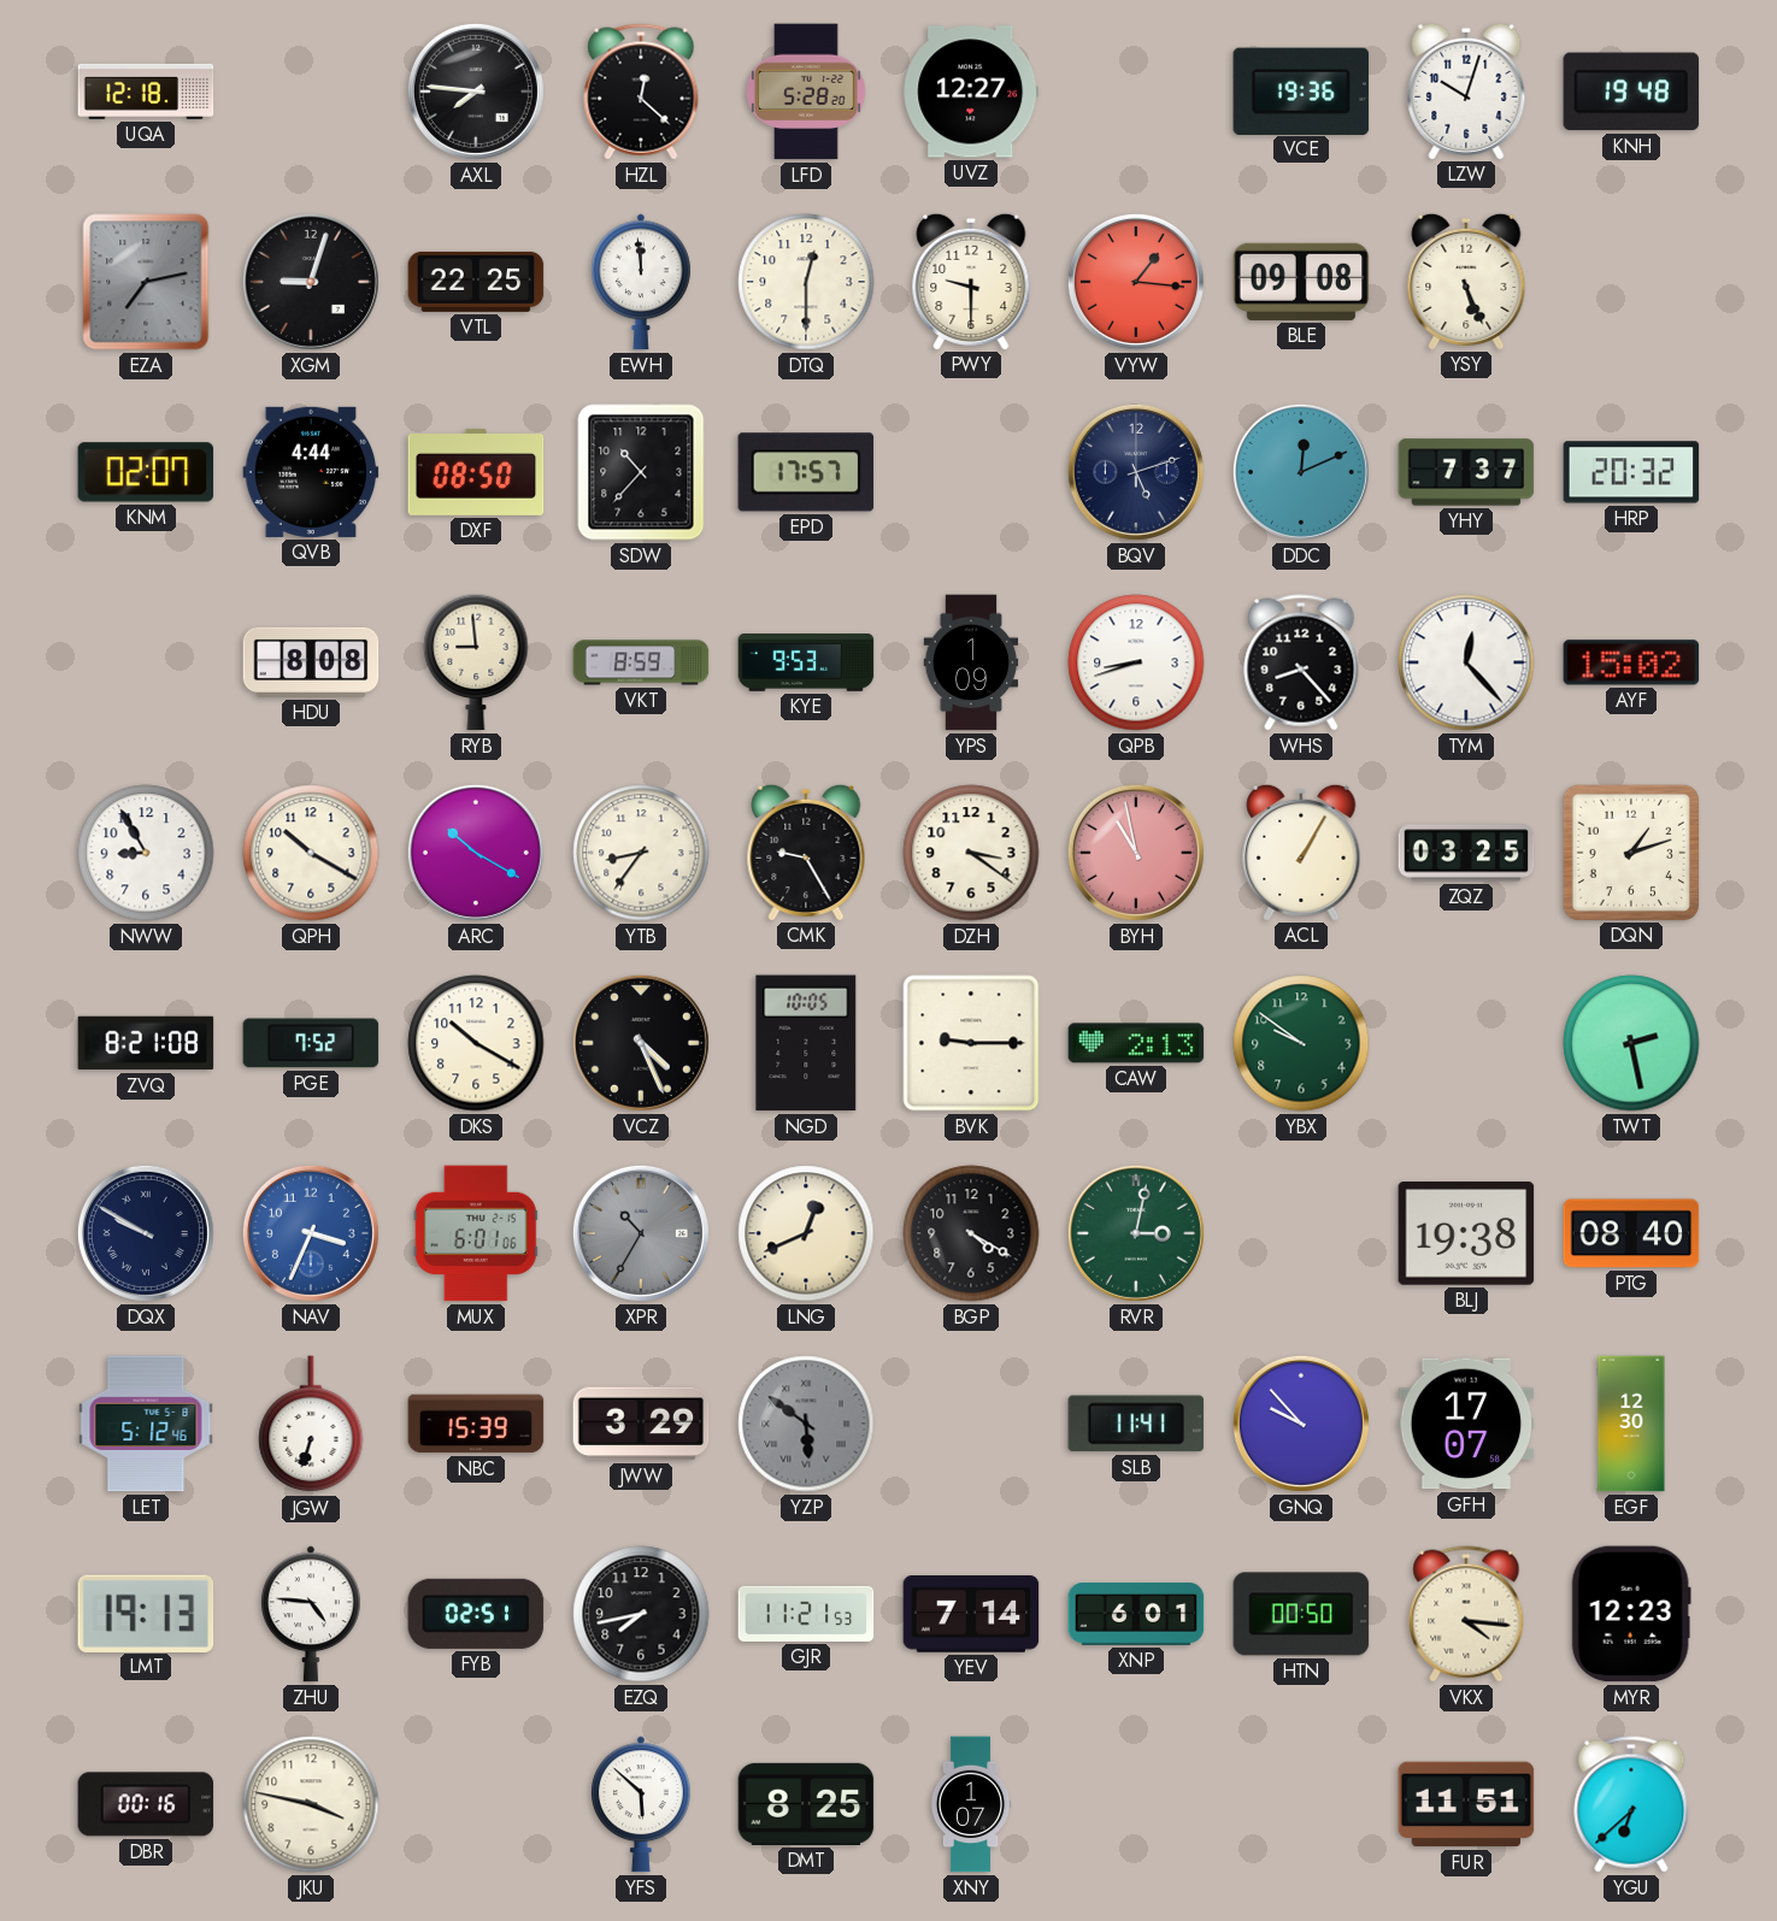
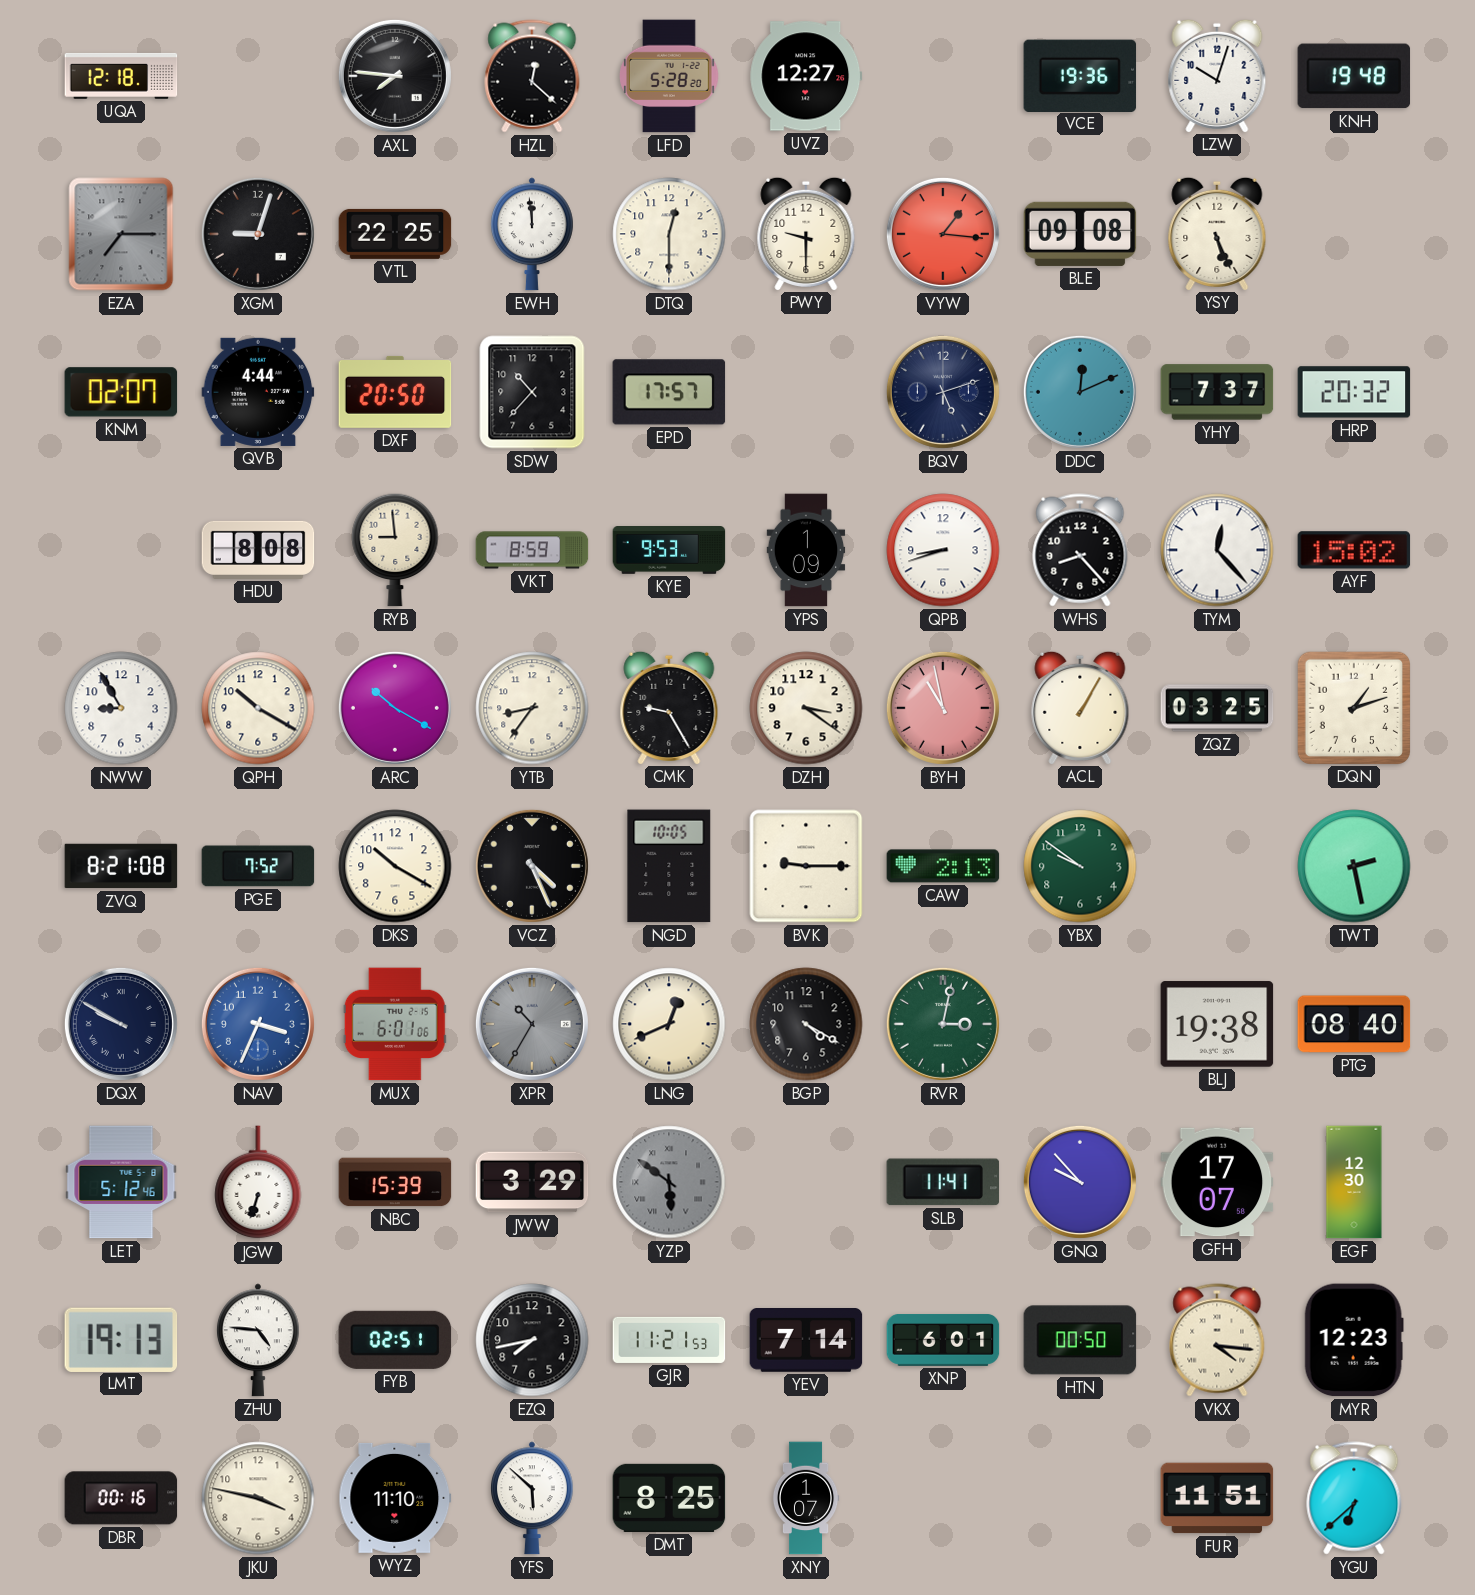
EZA: 7:13 -> 7:15 (121, 234)
DXF: 08:50 -> 20:50 (395, 392)
WYZ: none -> 11:10 (395, 1498)
